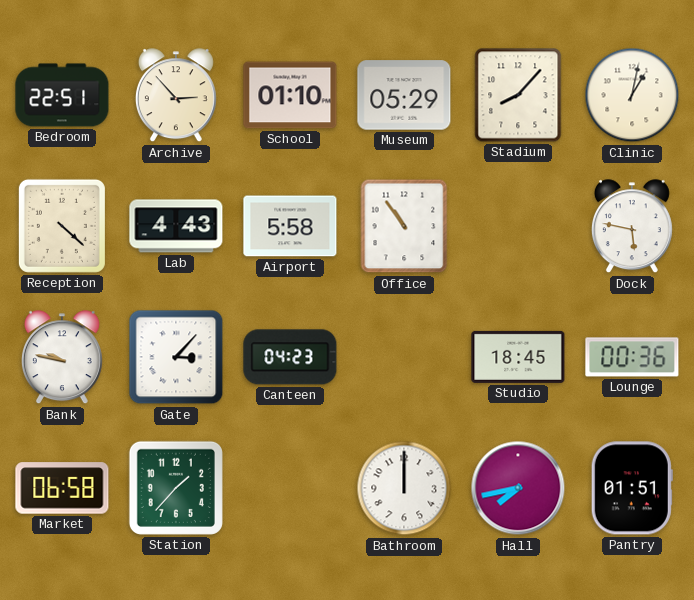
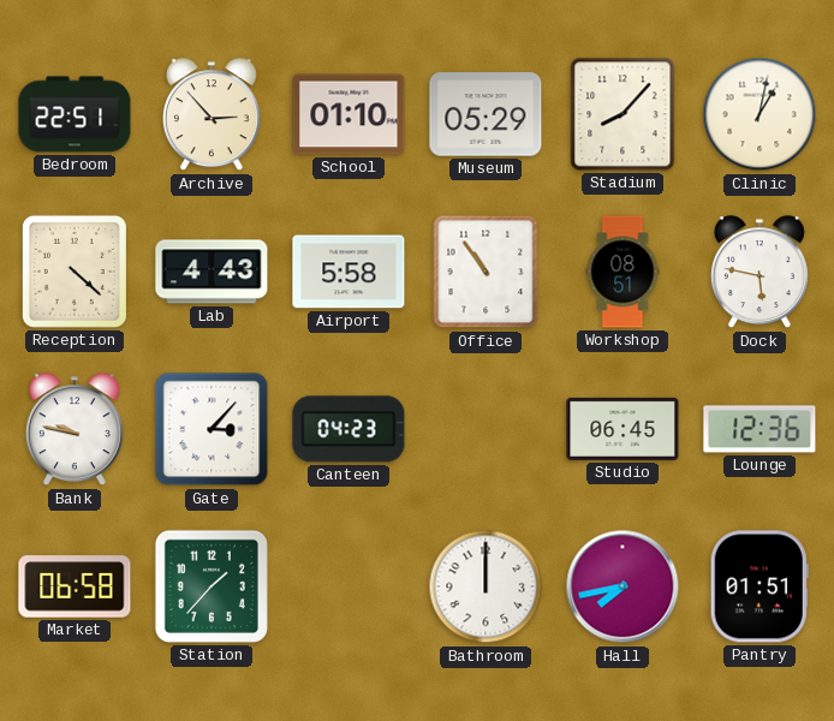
Workshop: none -> 08:51 (622, 272)
Studio: 18:45 -> 06:45 (622, 429)
Lounge: 00:36 -> 12:36 (759, 429)
